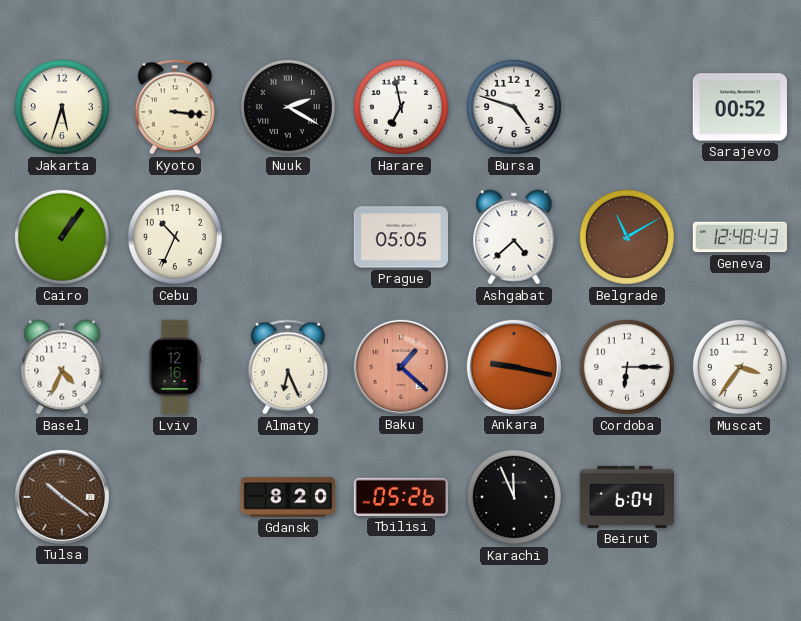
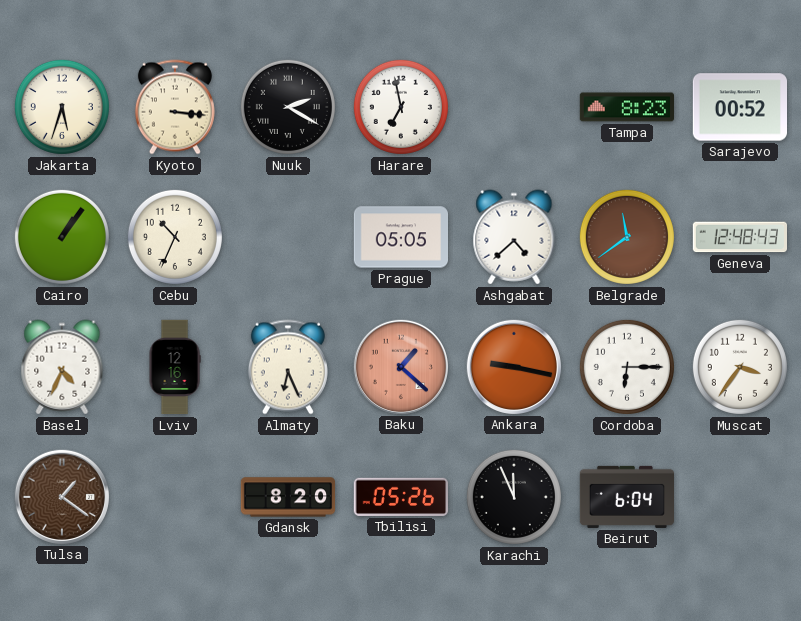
Bursa: 4:48 -> none (514, 107)
Tampa: none -> 8:23 (626, 107)
Belgrade: 11:10 -> 11:39 (627, 237)
Tulsa: 10:21 -> 1:21 (61, 496)
